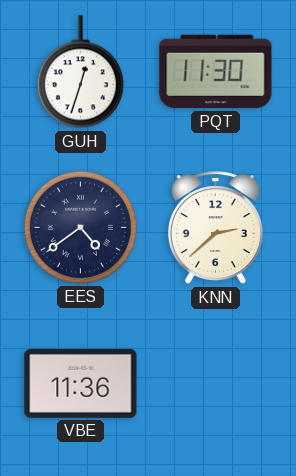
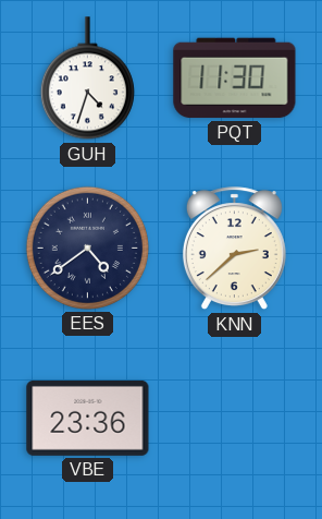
GUH: 12:33 -> 4:33 (87, 79)
VBE: 11:36 -> 23:36 (88, 418)
